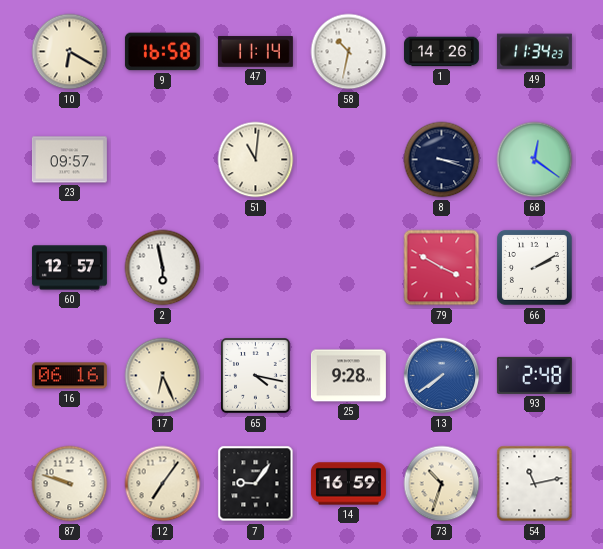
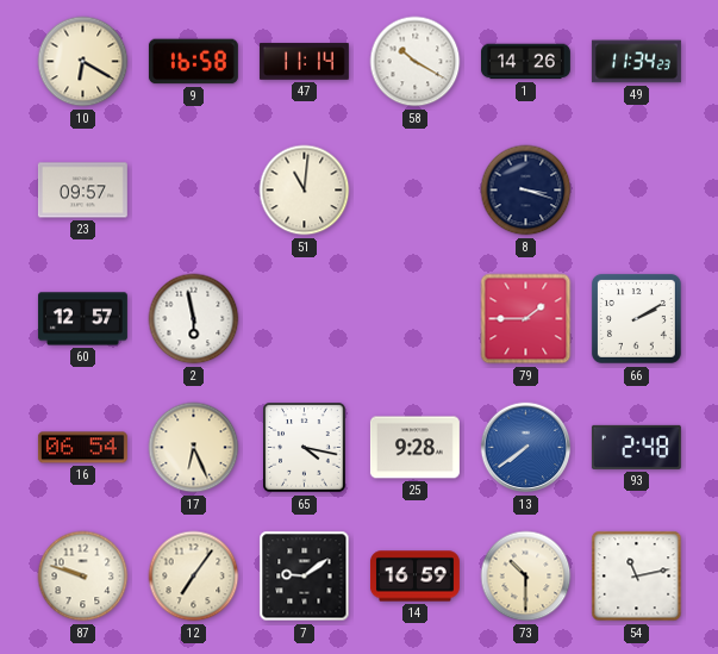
58: 10:32 -> 10:20 (416, 62)
68: 12:21 -> none (535, 160)
79: 3:50 -> 1:45 (526, 319)
16: 06:16 -> 06:54 (82, 448)
7: 9:06 -> 9:09 (305, 577)
73: 10:33 -> 10:30 (526, 577)
